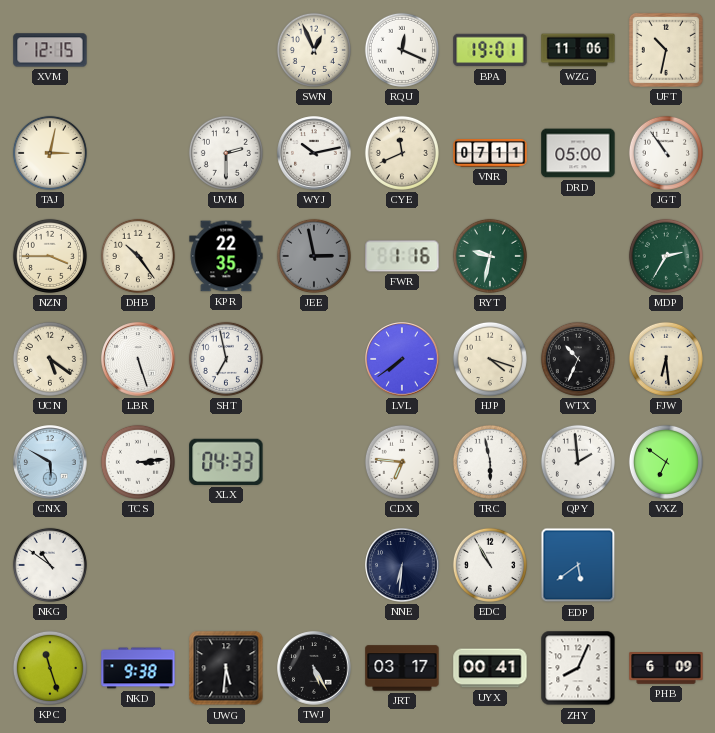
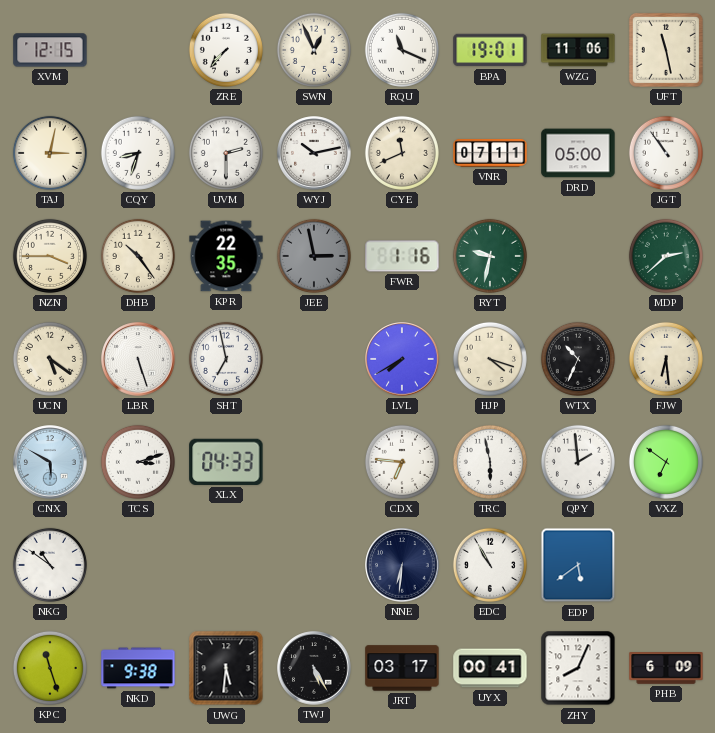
ZRE: none -> 7:37 (226, 50)
RQU: 12:19 -> 11:19 (402, 50)
UFT: 10:32 -> 11:28 (666, 50)
CQY: none -> 8:33 (138, 153)
MDP: 2:35 -> 2:38 (666, 256)
LVL: 7:39 -> 7:40 (402, 359)
TCS: 3:14 -> 3:12 (138, 462)
